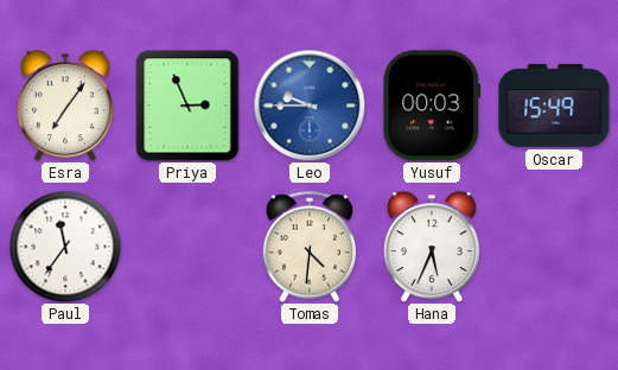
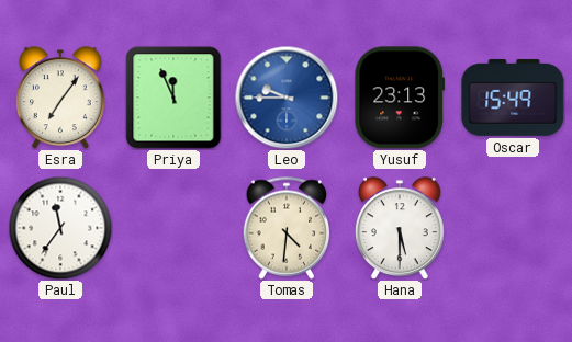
Priya: 2:56 -> 11:56 (173, 98)
Yusuf: 00:03 -> 23:13 (400, 98)
Hana: 5:34 -> 5:30 (400, 228)
